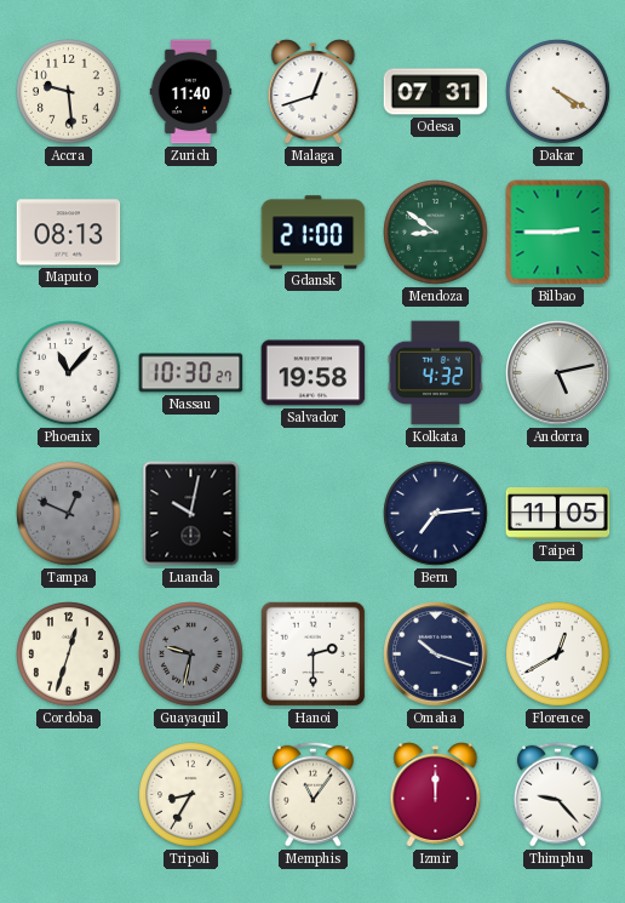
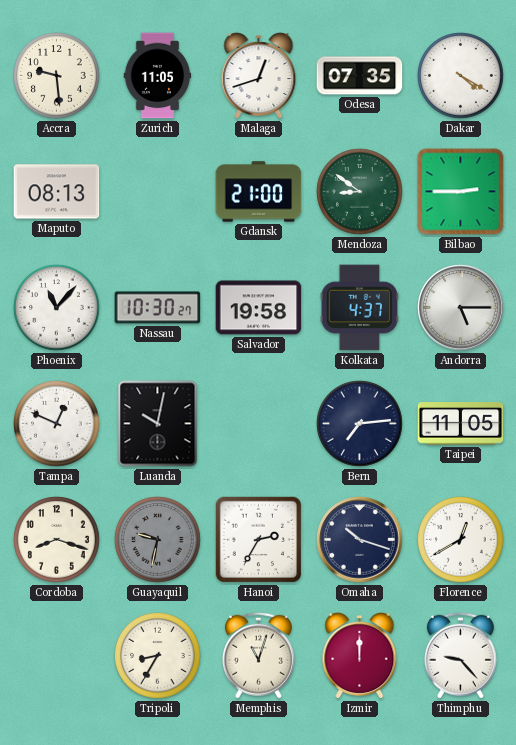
Zurich: 11:40 -> 11:05 (158, 76)
Odesa: 07:31 -> 07:35 (360, 76)
Kolkata: 4:32 -> 4:37 (360, 308)
Andorra: 5:13 -> 5:15 (461, 308)
Tampa dial: grey -> white (57, 424)
Cordoba: 12:33 -> 8:18 (57, 540)
Hanoi: 2:30 -> 2:35 (259, 540)
Memphis: 11:06 -> 11:03 (258, 655)
